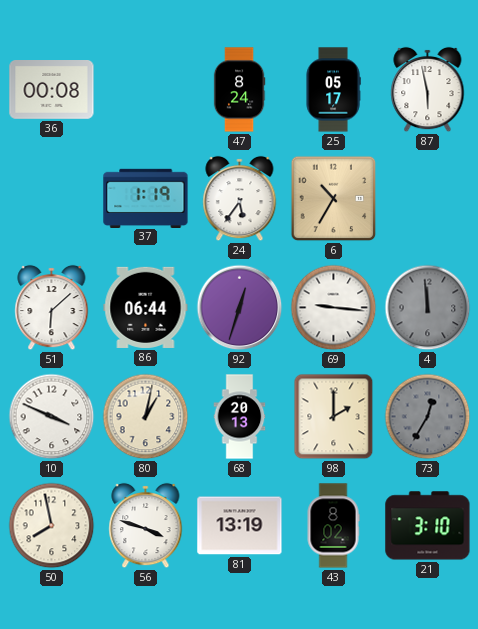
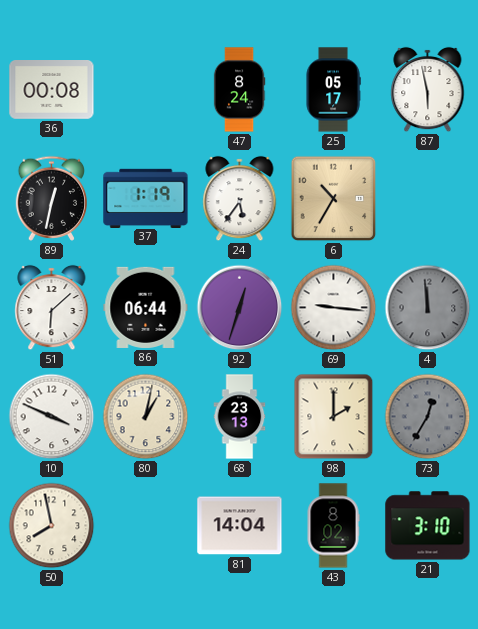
89: none -> 12:32 (51, 198)
68: 20:13 -> 23:13 (240, 417)
56: 3:48 -> none (146, 526)
81: 13:19 -> 14:04 (240, 526)
